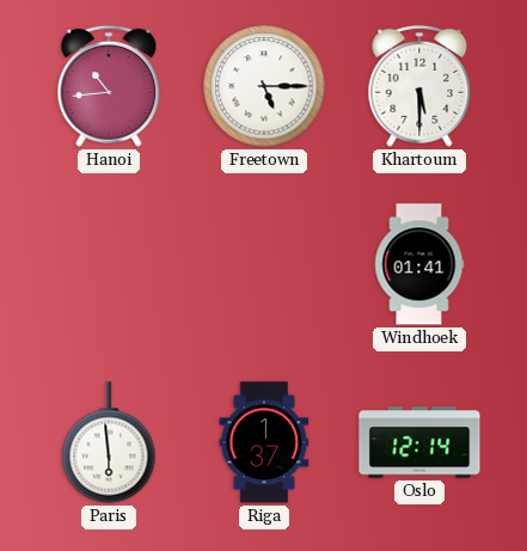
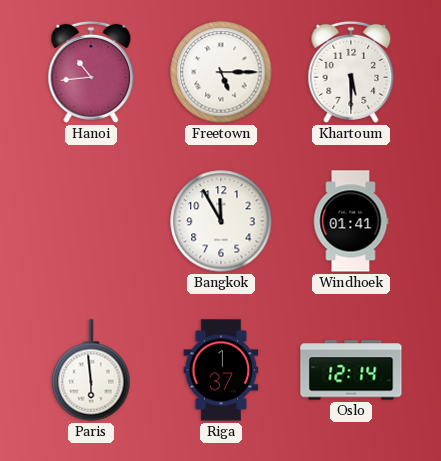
Bangkok: none -> 11:55 (221, 221)
